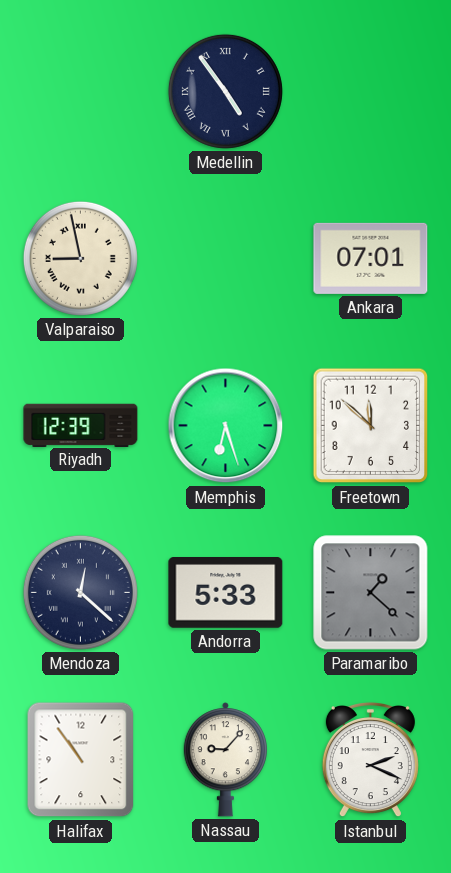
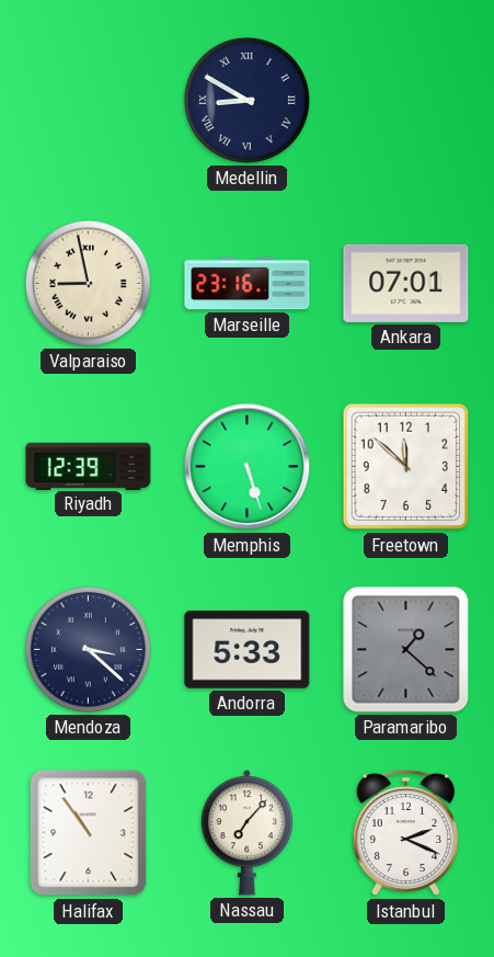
Medellin: 4:54 -> 8:50 (246, 100)
Marseille: none -> 23:16 (248, 284)
Memphis: 6:27 -> 5:27 (248, 467)
Mendoza: 12:22 -> 3:22 (88, 649)
Nassau: 9:07 -> 7:07 (246, 833)
